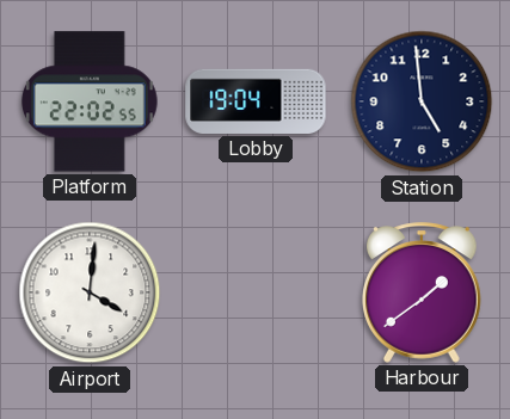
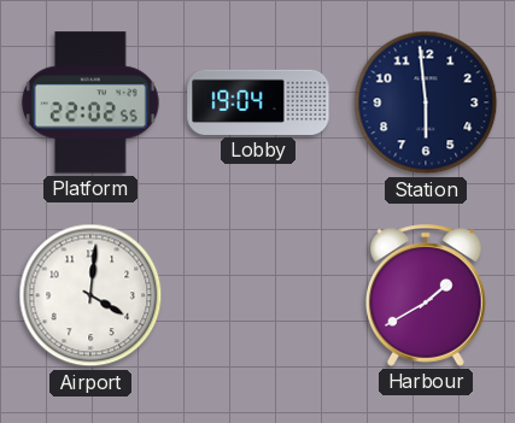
Station: 4:59 -> 5:59 (426, 102)
Harbour: 1:39 -> 1:40 (427, 295)
